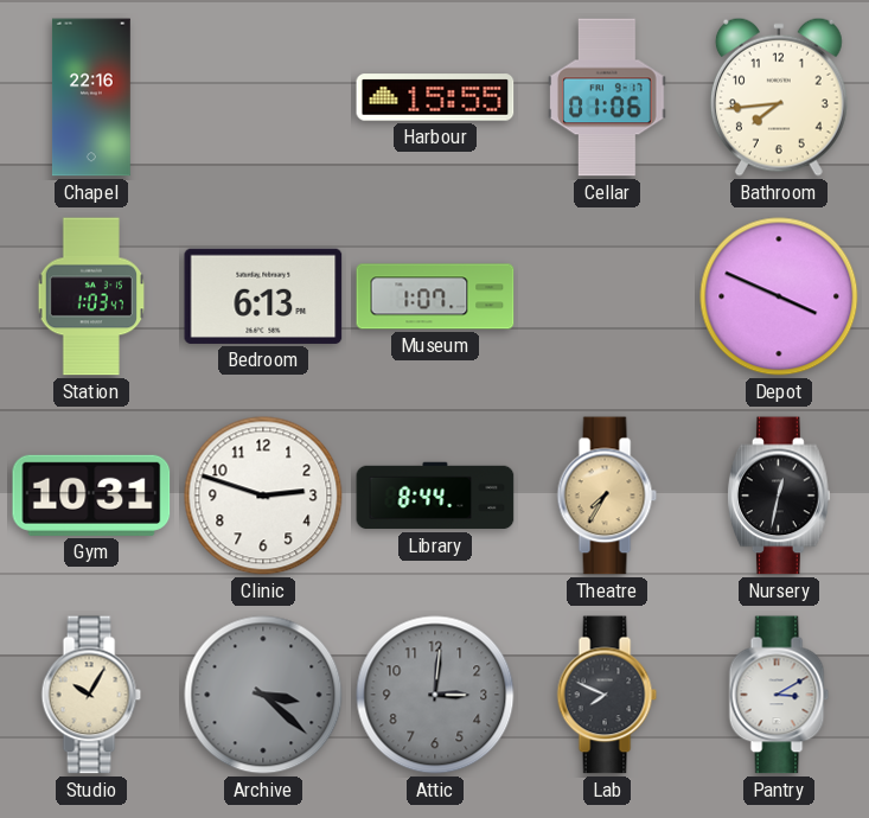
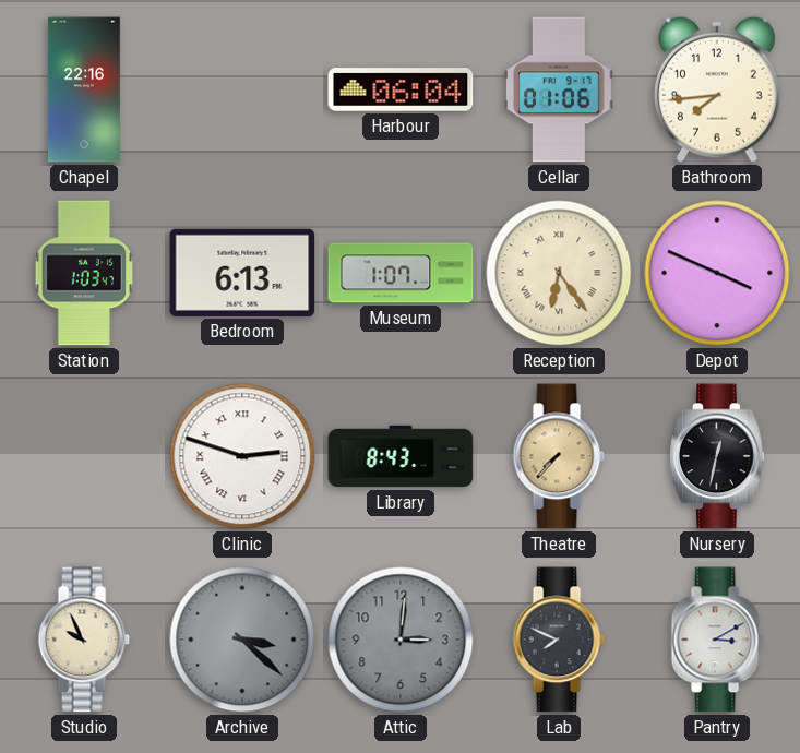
Harbour: 15:55 -> 06:04 (401, 89)
Reception: none -> 6:24 (559, 273)
Gym: 10:31 -> none (91, 496)
Clinic numerals: Arabic -> Roman (242, 456)
Library: 8:44 -> 8:43 (401, 456)
Theatre: 7:35 -> 7:37 (559, 456)
Studio: 10:05 -> 9:56 (84, 640)
